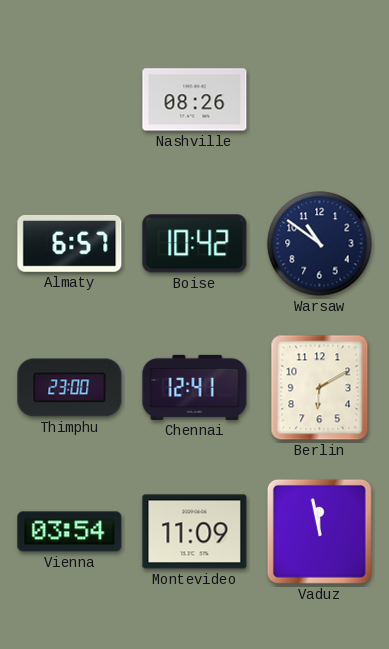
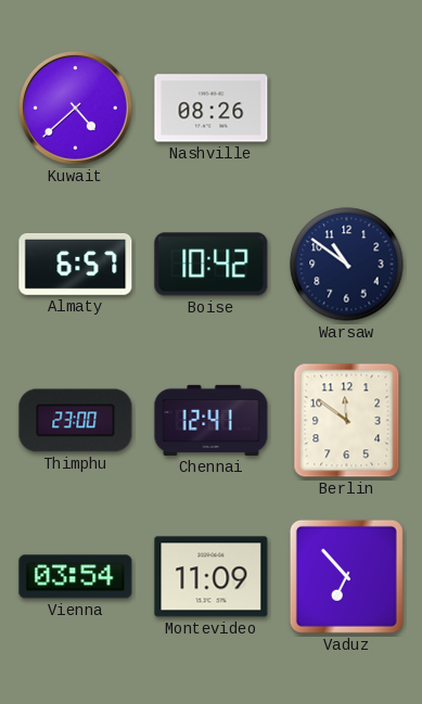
Kuwait: none -> 4:38 (75, 107)
Berlin: 6:10 -> 11:51 (347, 421)
Vaduz: 11:58 -> 6:53 (346, 576)
